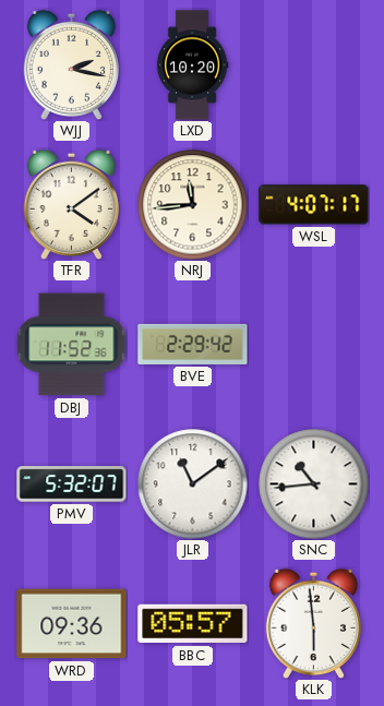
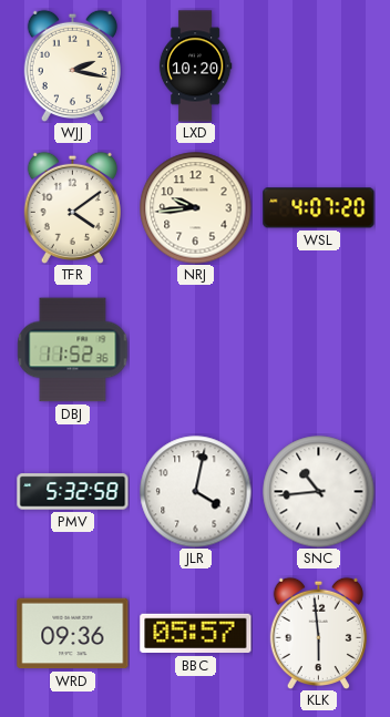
NRJ: 11:44 -> 9:44 (196, 208)
WSL: 4:07:17 -> 4:07:20 (319, 208)
BVE: 2:29 -> none (193, 344)
PMV: 5:32:07 -> 5:32:58 (73, 492)
JLR: 11:09 -> 4:02 (196, 492)
